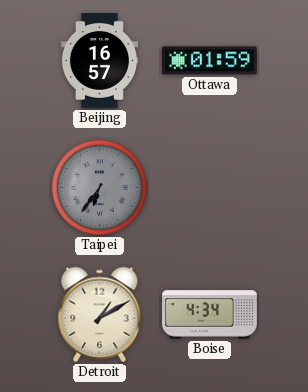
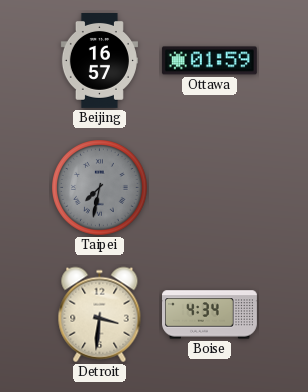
Taipei: 6:36 -> 7:32 (100, 188)
Detroit: 1:10 -> 3:31 (100, 315)
